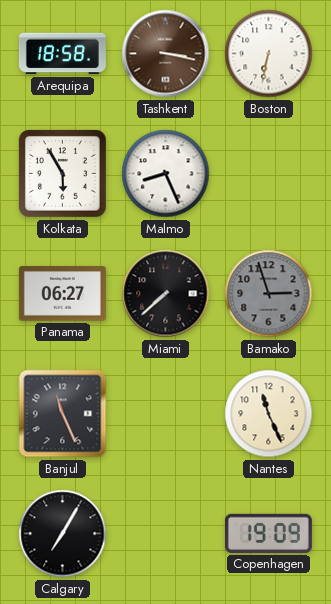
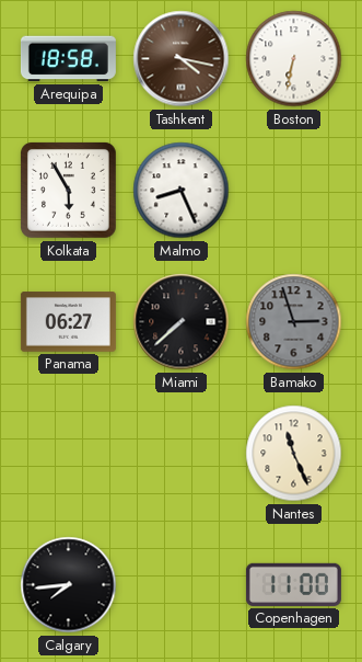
Tashkent: 3:17 -> 4:17 (182, 59)
Banjul: 11:26 -> none (63, 414)
Calgary: 7:05 -> 7:44 (69, 585)
Copenhagen: 19:09 -> 11:00 (293, 584)
